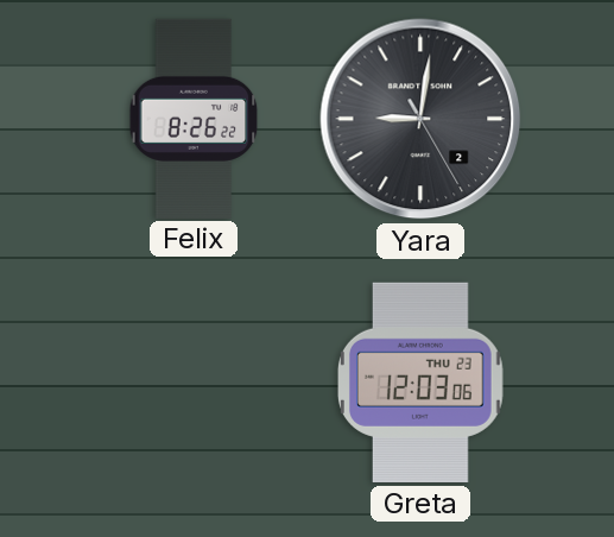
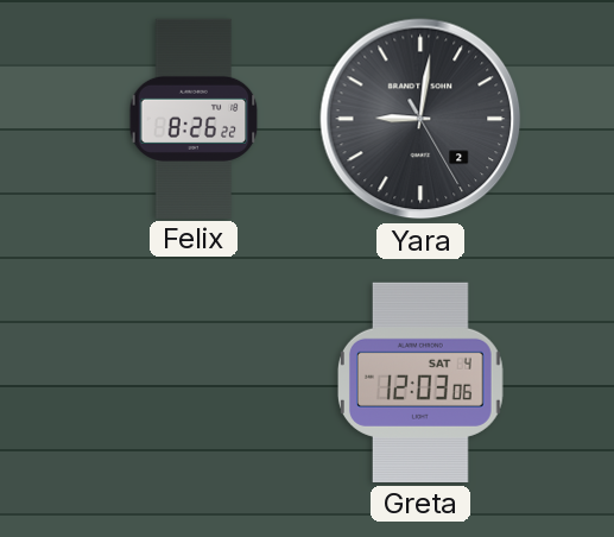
Greta date: THU 23 -> SAT 4 (422, 383)
